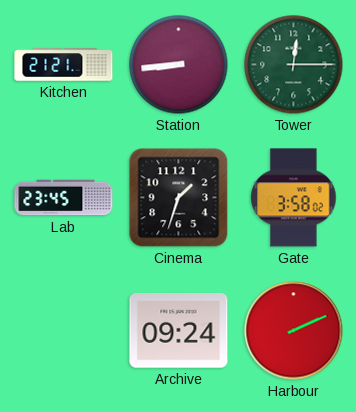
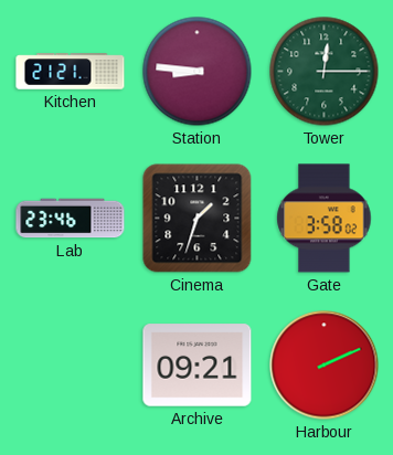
Station: 8:44 -> 8:46 (198, 72)
Lab: 23:45 -> 23:46 (71, 219)
Archive: 09:24 -> 09:21 (198, 366)
